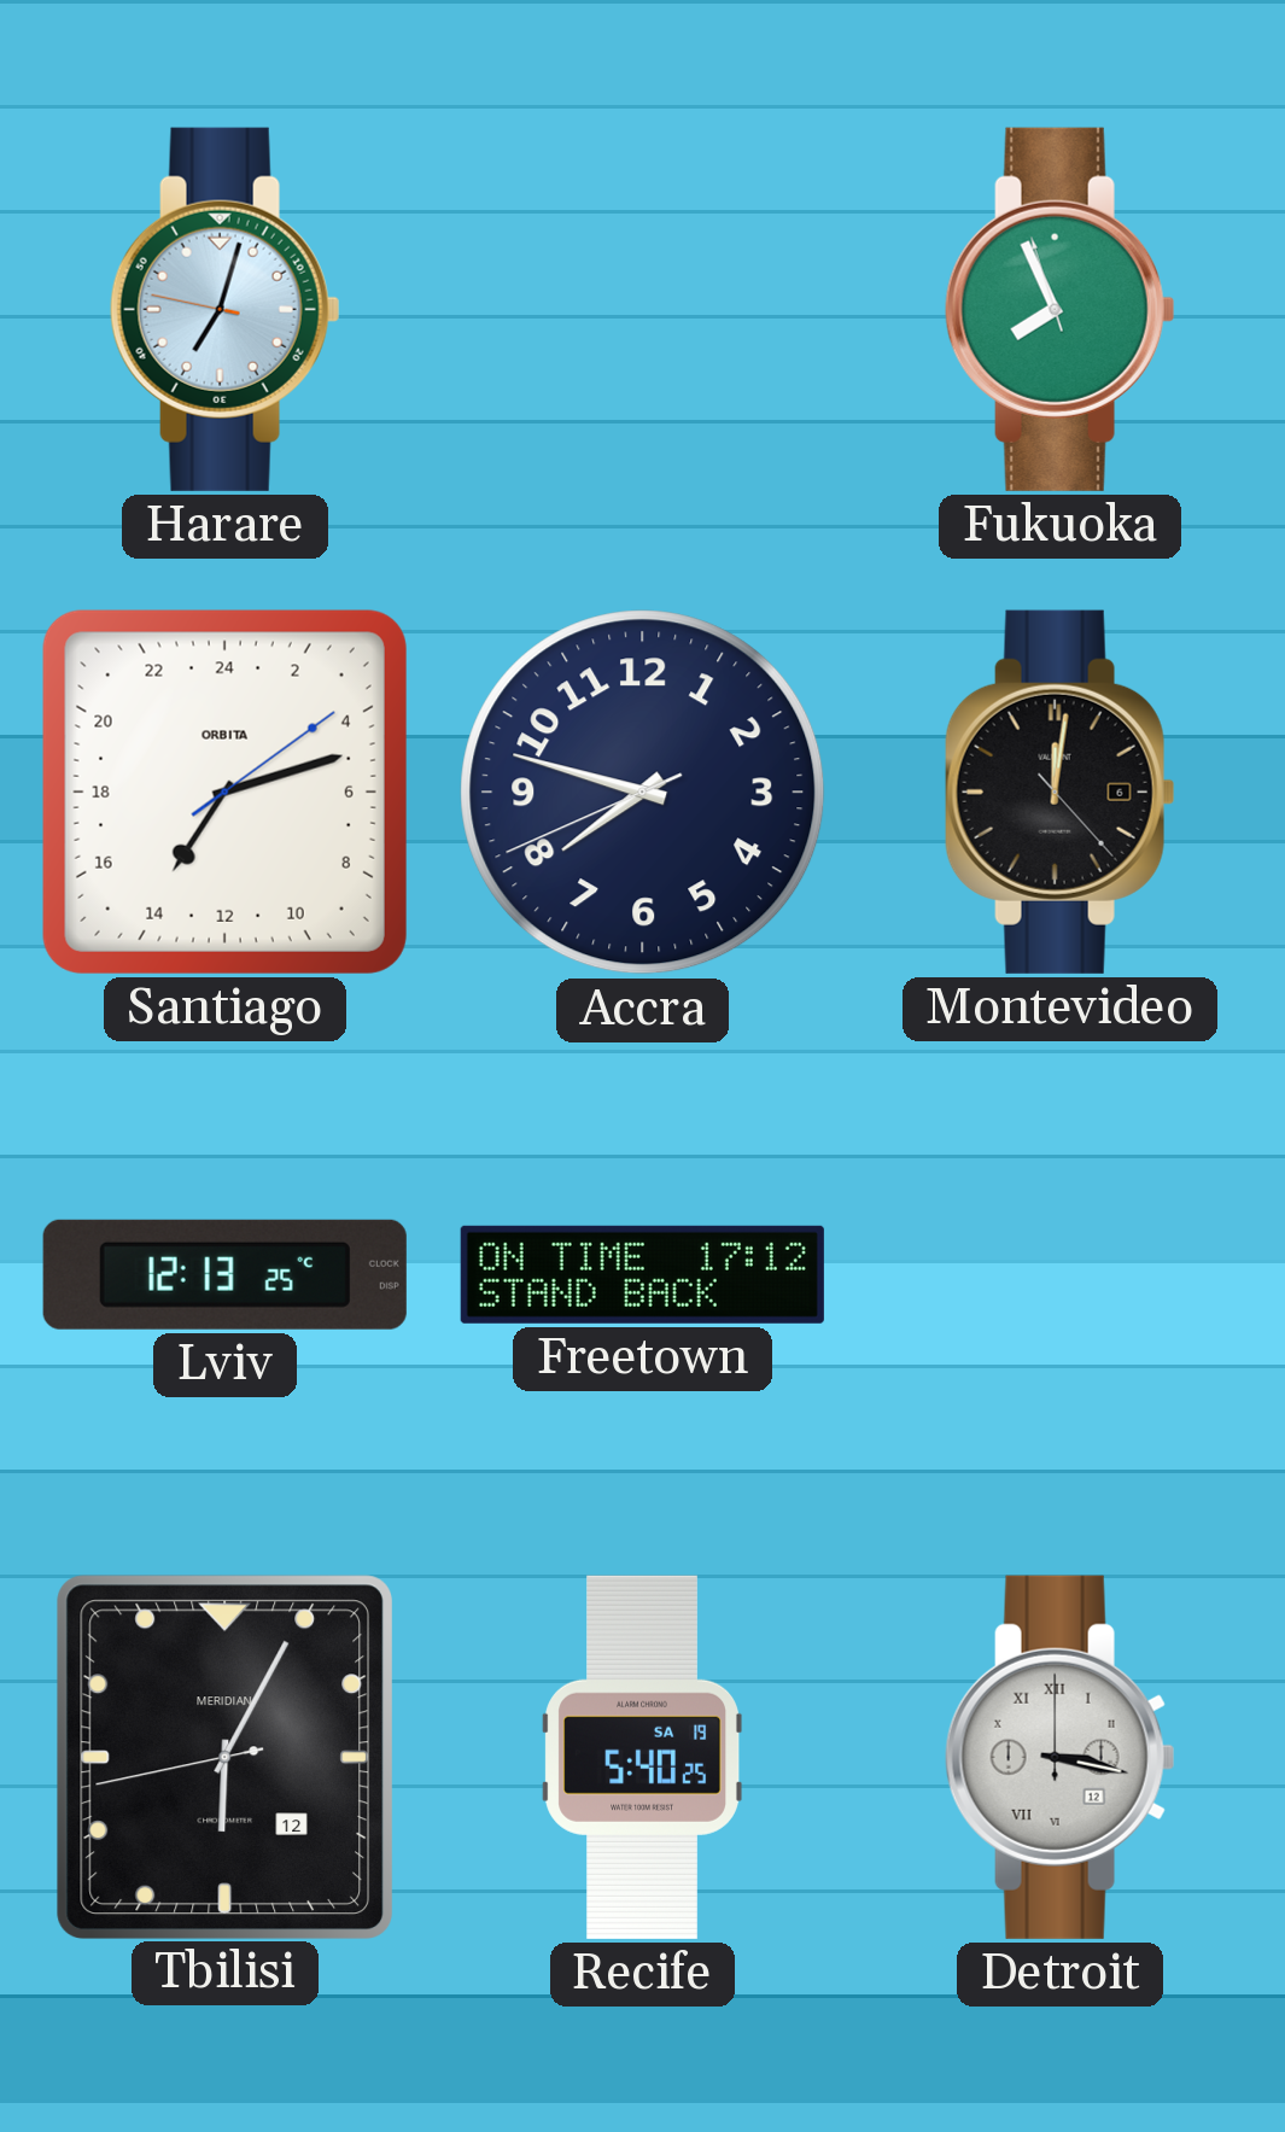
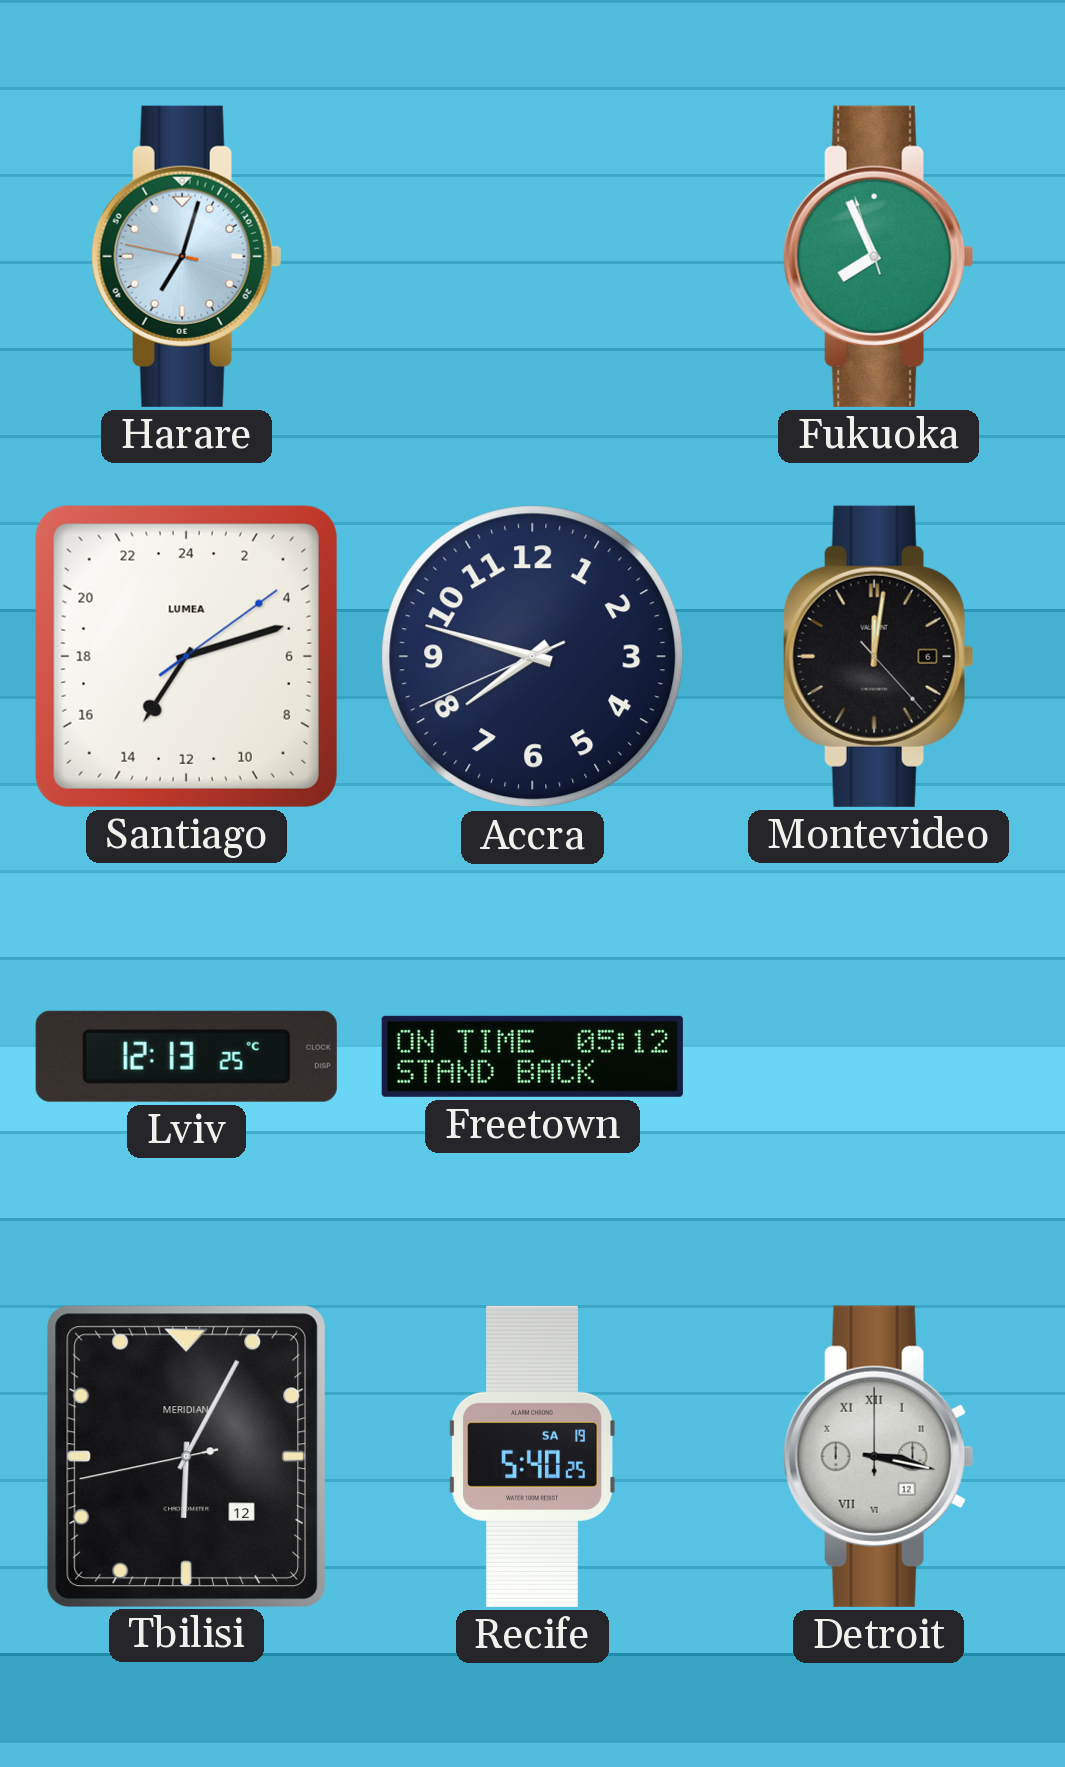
Santiago brand: ORBITA -> LUMEA (186, 656)
Freetown: 17:12 -> 05:12 (532, 1056)
